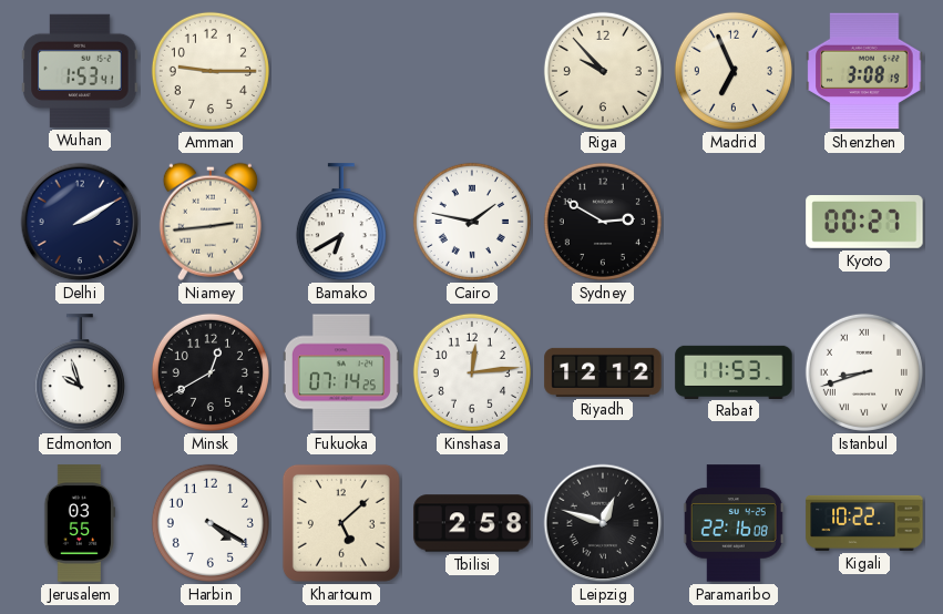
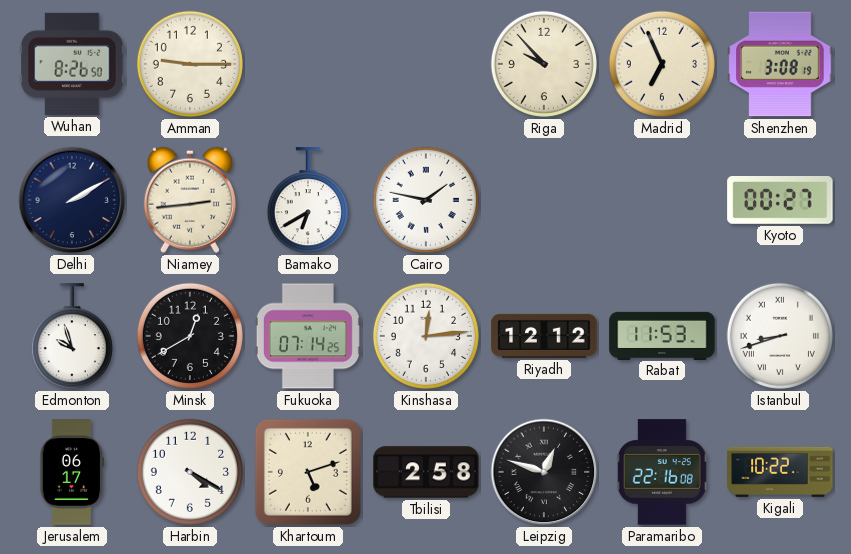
Wuhan: 1:53 -> 8:26 (72, 64)
Sydney: 2:50 -> none (603, 222)
Jerusalem: 03:55 -> 06:17 (72, 472)
Khartoum: 5:08 -> 5:12 (308, 472)
